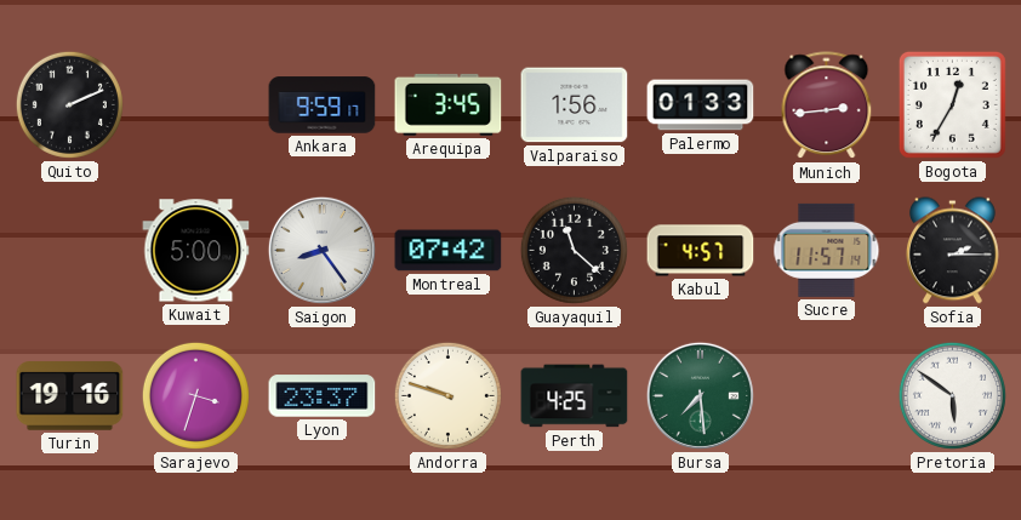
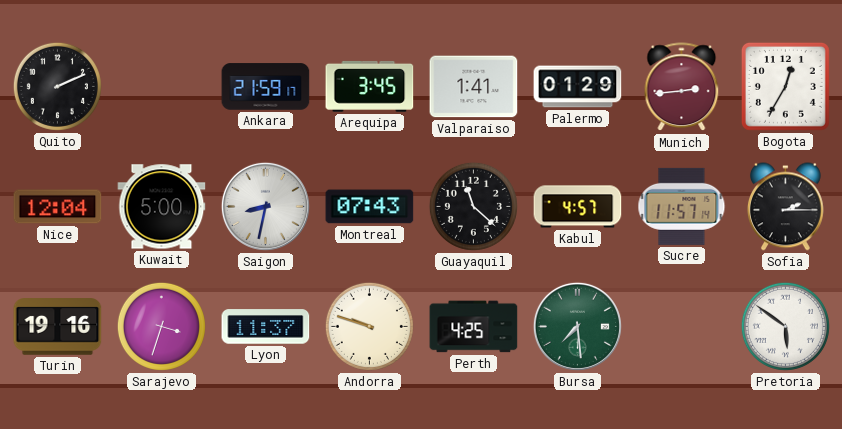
Ankara: 9:59 -> 21:59 (266, 87)
Valparaiso: 1:56 -> 1:41 (474, 87)
Palermo: 01:33 -> 01:29 (578, 87)
Nice: none -> 12:04 (58, 207)
Saigon: 8:24 -> 8:32 (265, 206)
Montreal: 07:42 -> 07:43 (370, 207)
Lyon: 23:37 -> 11:37 (266, 327)
